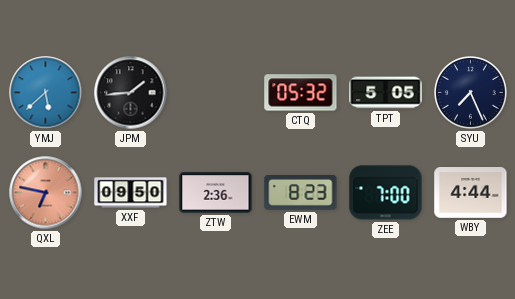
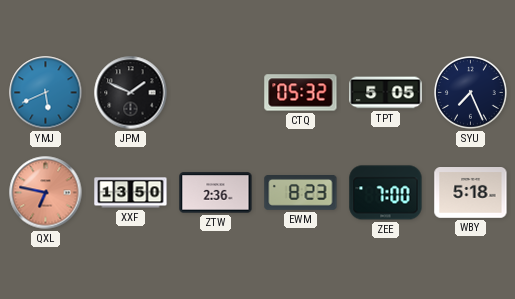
YMJ: 5:38 -> 5:41 (46, 93)
JPM: 1:44 -> 1:49 (131, 93)
XXF: 09:50 -> 13:50 (131, 193)
WBY: 4:44 -> 5:18 (471, 193)
